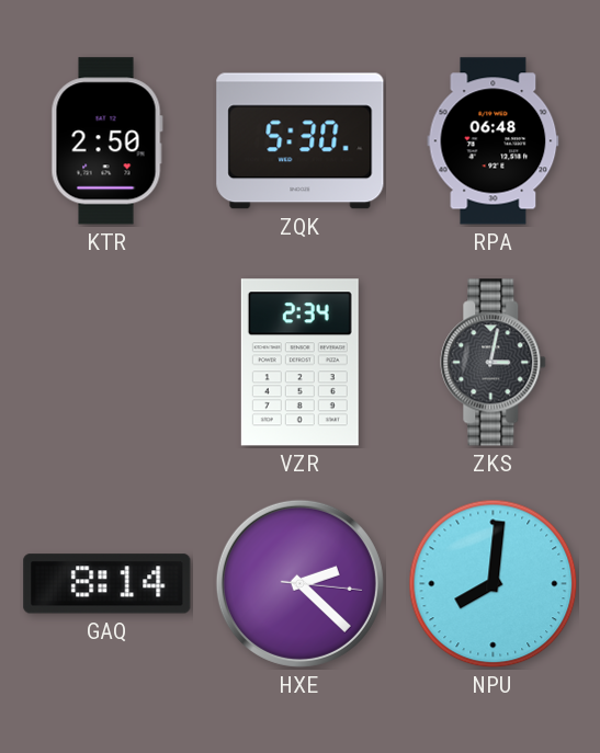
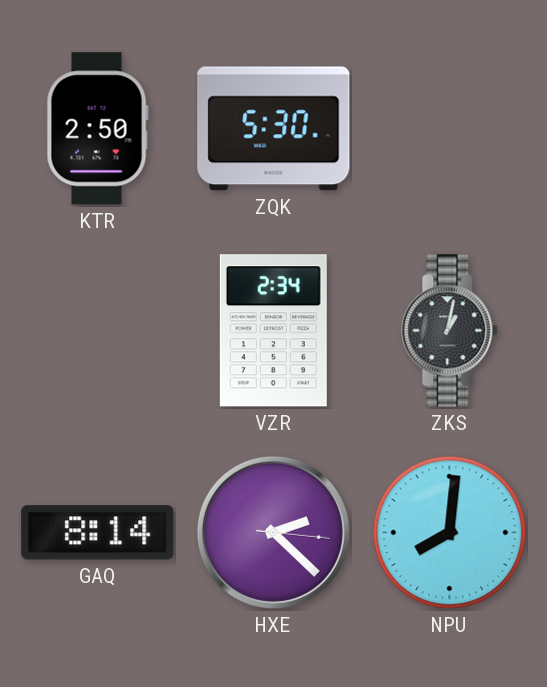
RPA: 06:48 -> none (494, 141)
ZKS: 3:02 -> 1:02 (450, 331)
